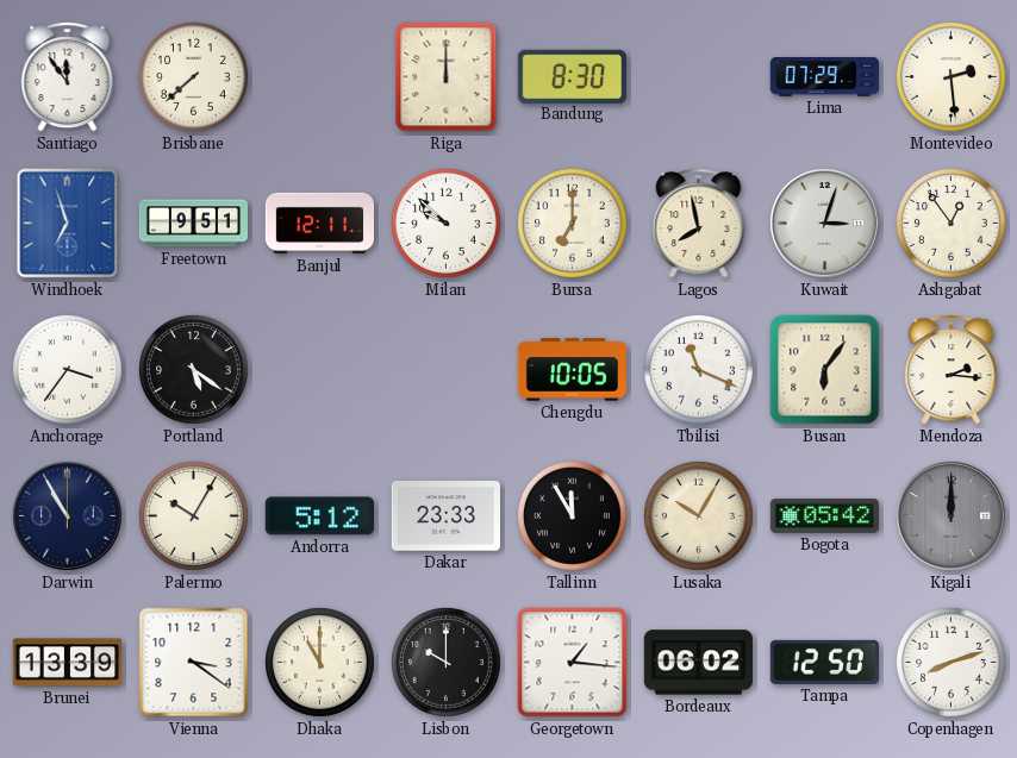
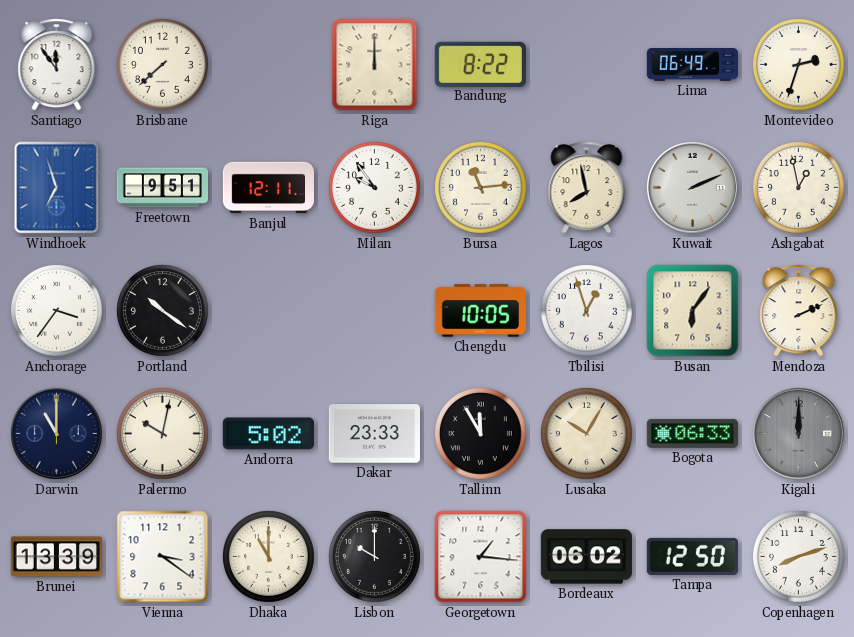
Bandung: 8:30 -> 8:22 (480, 64)
Lima: 07:29 -> 06:49 (692, 65)
Montevideo: 2:29 -> 2:33 (799, 65)
Milan: 9:52 -> 9:54 (375, 188)
Bursa: 7:00 -> 11:14 (481, 188)
Kuwait: 3:03 -> 2:11 (692, 187)
Ashgabat: 12:54 -> 12:58 (799, 188)
Portland: 5:21 -> 10:21 (163, 311)
Tbilisi: 11:19 -> 12:57 (587, 311)
Mendoza: 2:16 -> 2:11 (799, 311)
Darwin: 10:55 -> 11:00 (56, 433)
Palermo: 10:05 -> 10:02 (163, 434)
Andorra: 5:12 -> 5:02 (268, 434)
Bogota: 05:42 -> 06:33 (692, 433)
